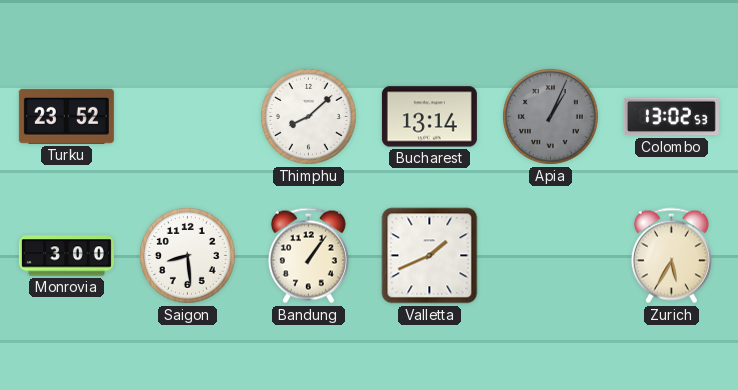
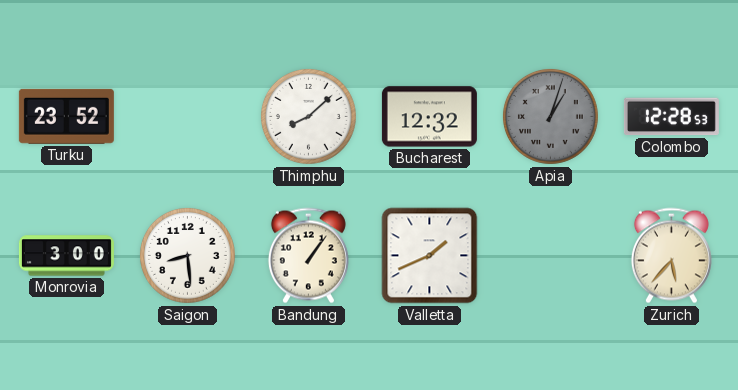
Bucharest: 13:14 -> 12:32 (429, 117)
Apia: 1:04 -> 1:03 (550, 116)
Colombo: 13:02 -> 12:28 (671, 117)
Zurich: 5:35 -> 5:37 (671, 256)
